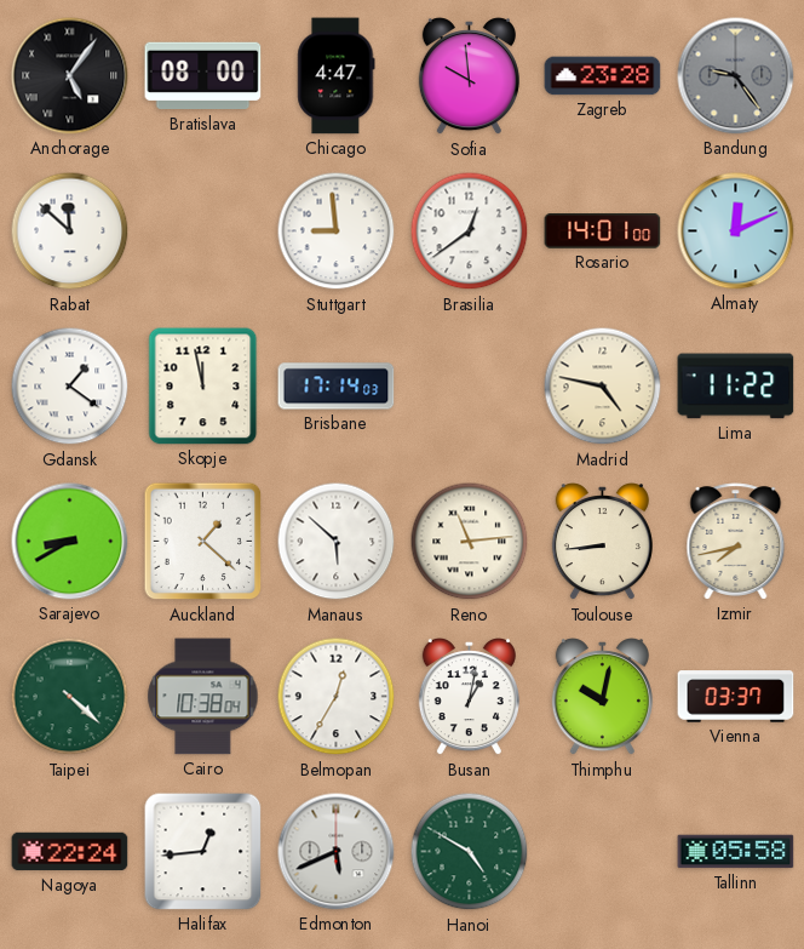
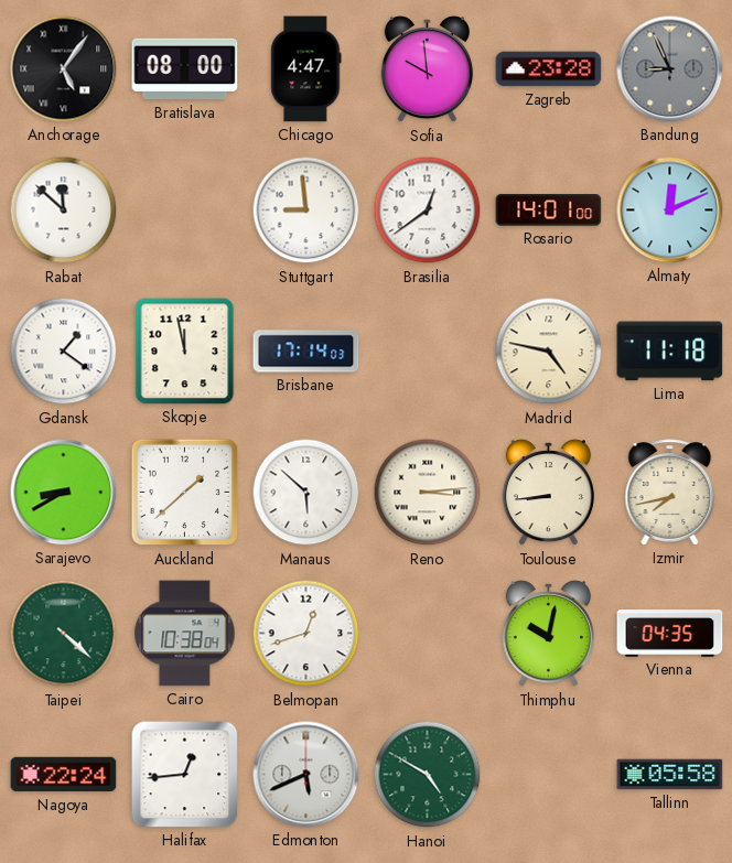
Bandung: 9:24 -> 8:56 (670, 69)
Lima: 11:22 -> 11:18 (670, 352)
Auckland: 1:22 -> 1:38 (185, 493)
Reno: 11:14 -> 3:14 (428, 493)
Belmopan: 12:35 -> 12:42 (306, 634)
Busan: 1:02 -> none (469, 697)
Vienna: 03:37 -> 04:35 (670, 634)
